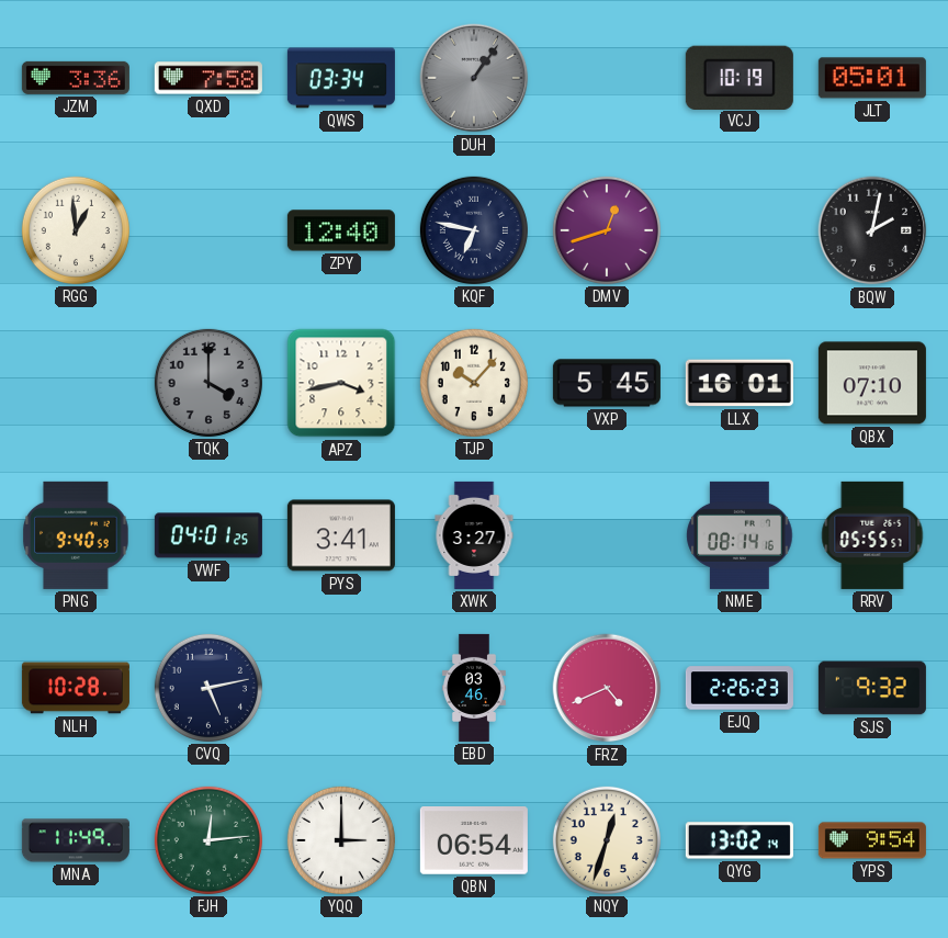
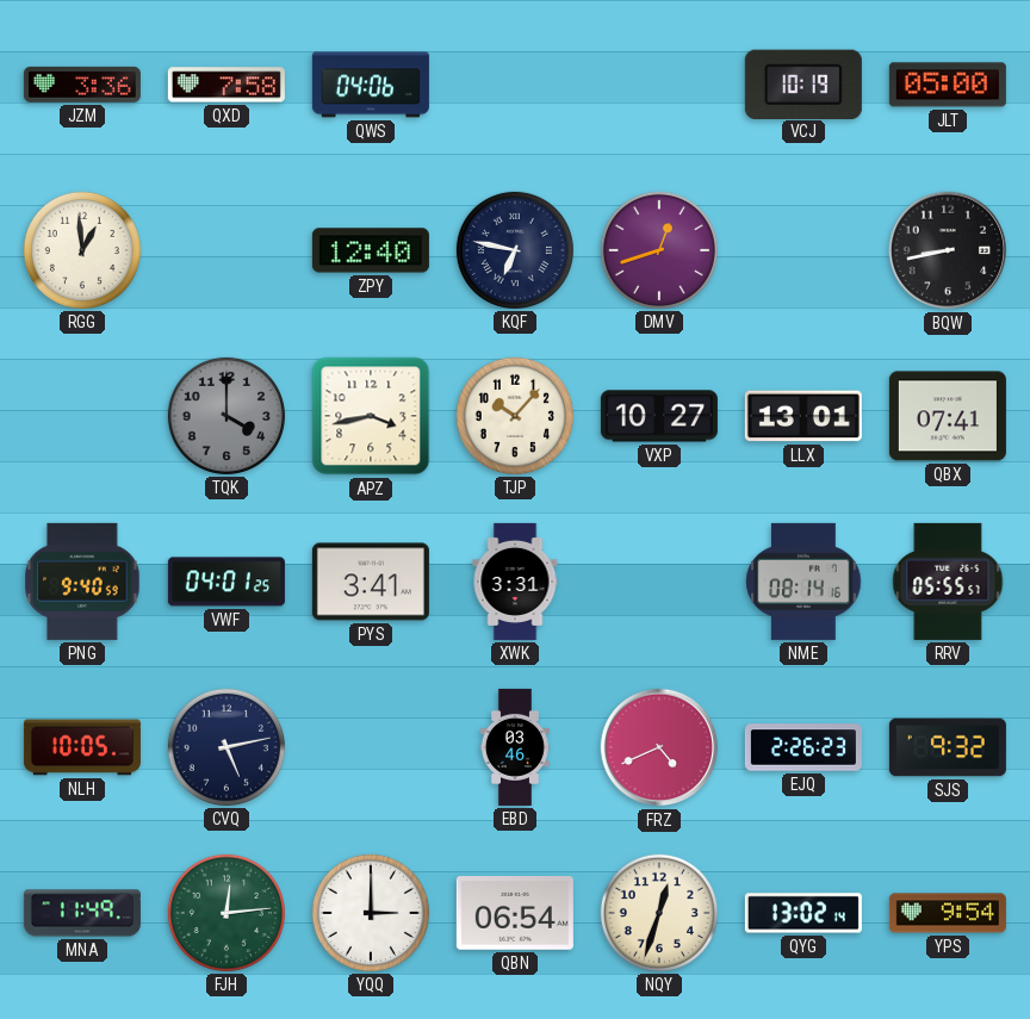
QWS: 03:34 -> 04:06 (371, 85)
DUH: 1:06 -> none (474, 78)
JLT: 05:01 -> 05:00 (948, 85)
BQW: 2:02 -> 8:43 (948, 250)
VXP: 5:45 -> 10:27 (659, 416)
LLX: 16:01 -> 13:01 (803, 416)
QBX: 07:10 -> 07:41 (948, 416)
XWK: 3:27 -> 3:31 (515, 582)
NLH: 10:28 -> 10:05 (82, 747)
